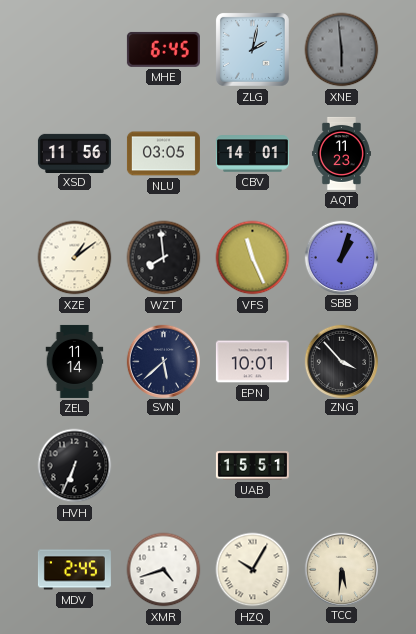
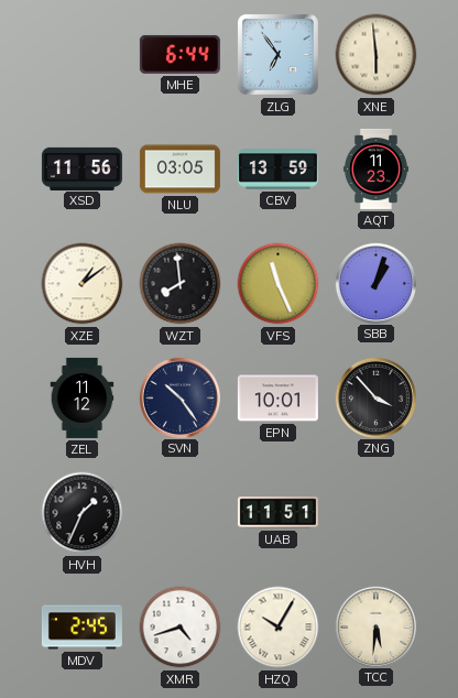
MHE: 6:45 -> 6:44 (179, 54)
ZLG: 2:02 -> 6:54 (277, 54)
XNE dial: grey -> cream (377, 55)
CBV: 14:01 -> 13:59 (277, 170)
ZEL: 11:14 -> 11:12 (83, 397)
SVN: 5:38 -> 10:24 (179, 397)
HVH: 6:34 -> 1:34 (83, 513)
UAB: 15:51 -> 11:51 (277, 513)
